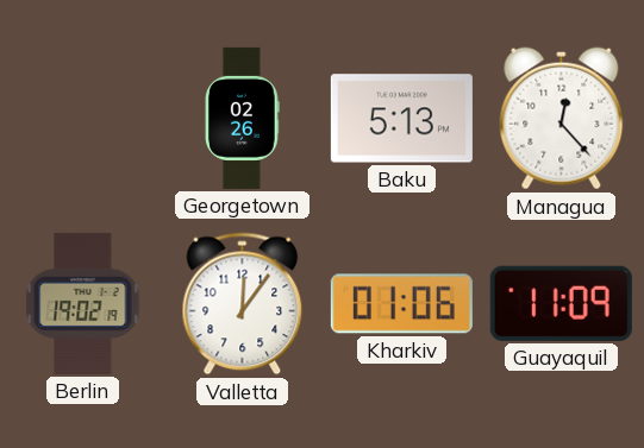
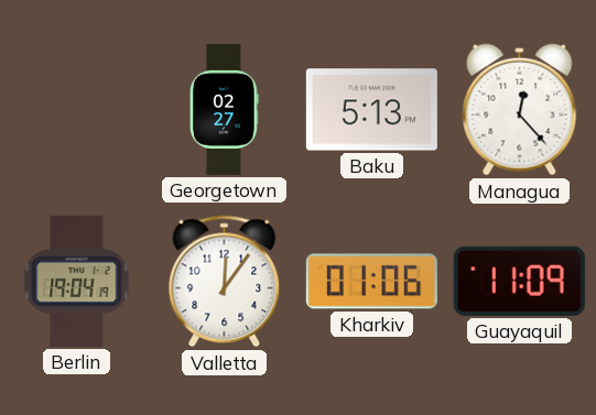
Georgetown: 02:26 -> 02:27 (225, 109)
Berlin: 19:02 -> 19:04 (77, 281)
